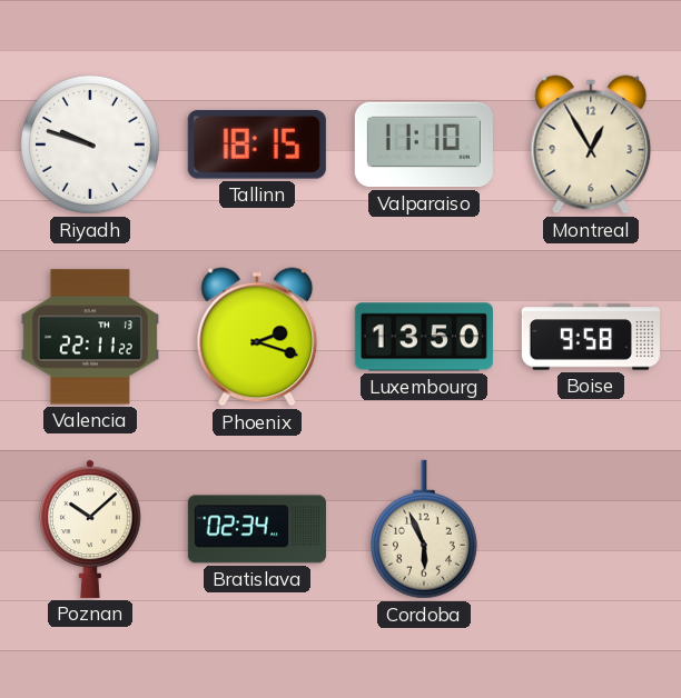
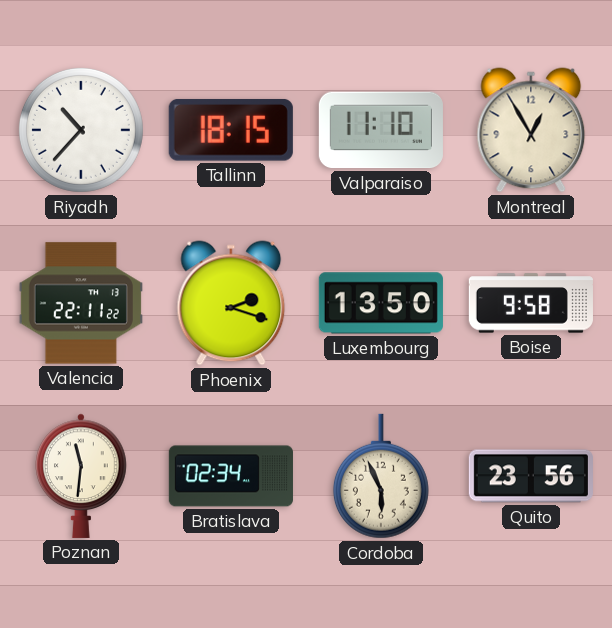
Riyadh: 9:48 -> 10:37 (81, 130)
Poznan: 10:08 -> 11:31 (81, 476)
Quito: none -> 23:56 (531, 476)
